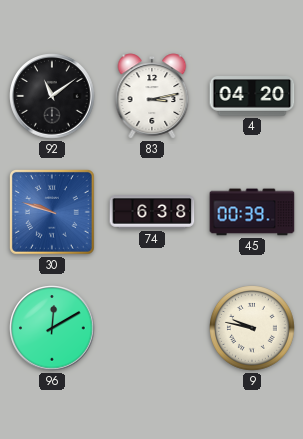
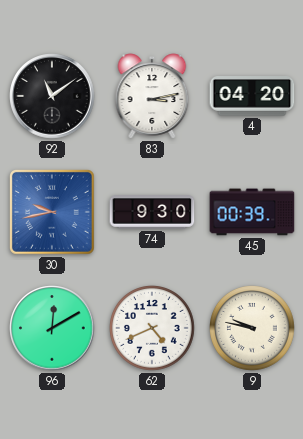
30: 9:48 -> 9:43 (52, 212)
74: 6:38 -> 9:30 (152, 212)
62: none -> 4:41 (153, 329)
